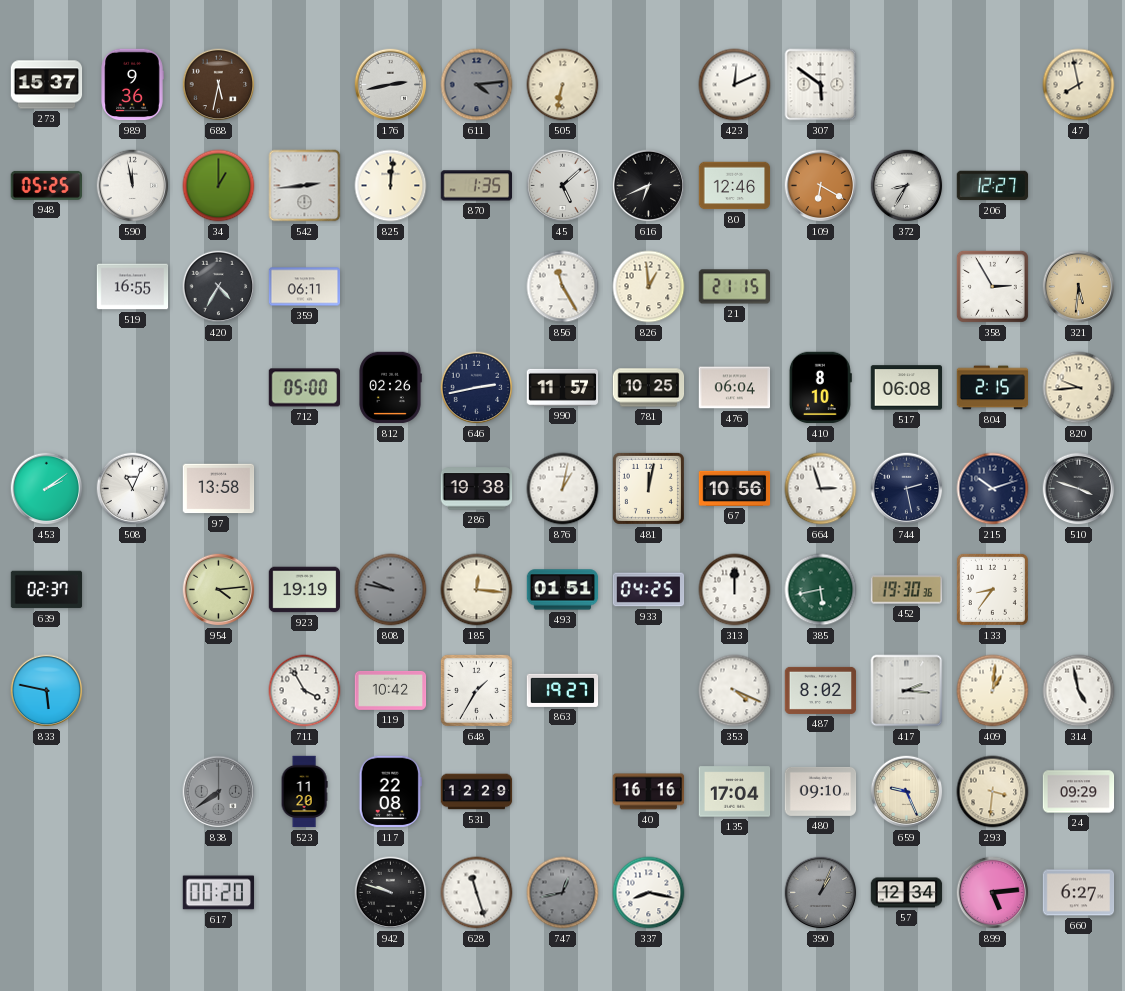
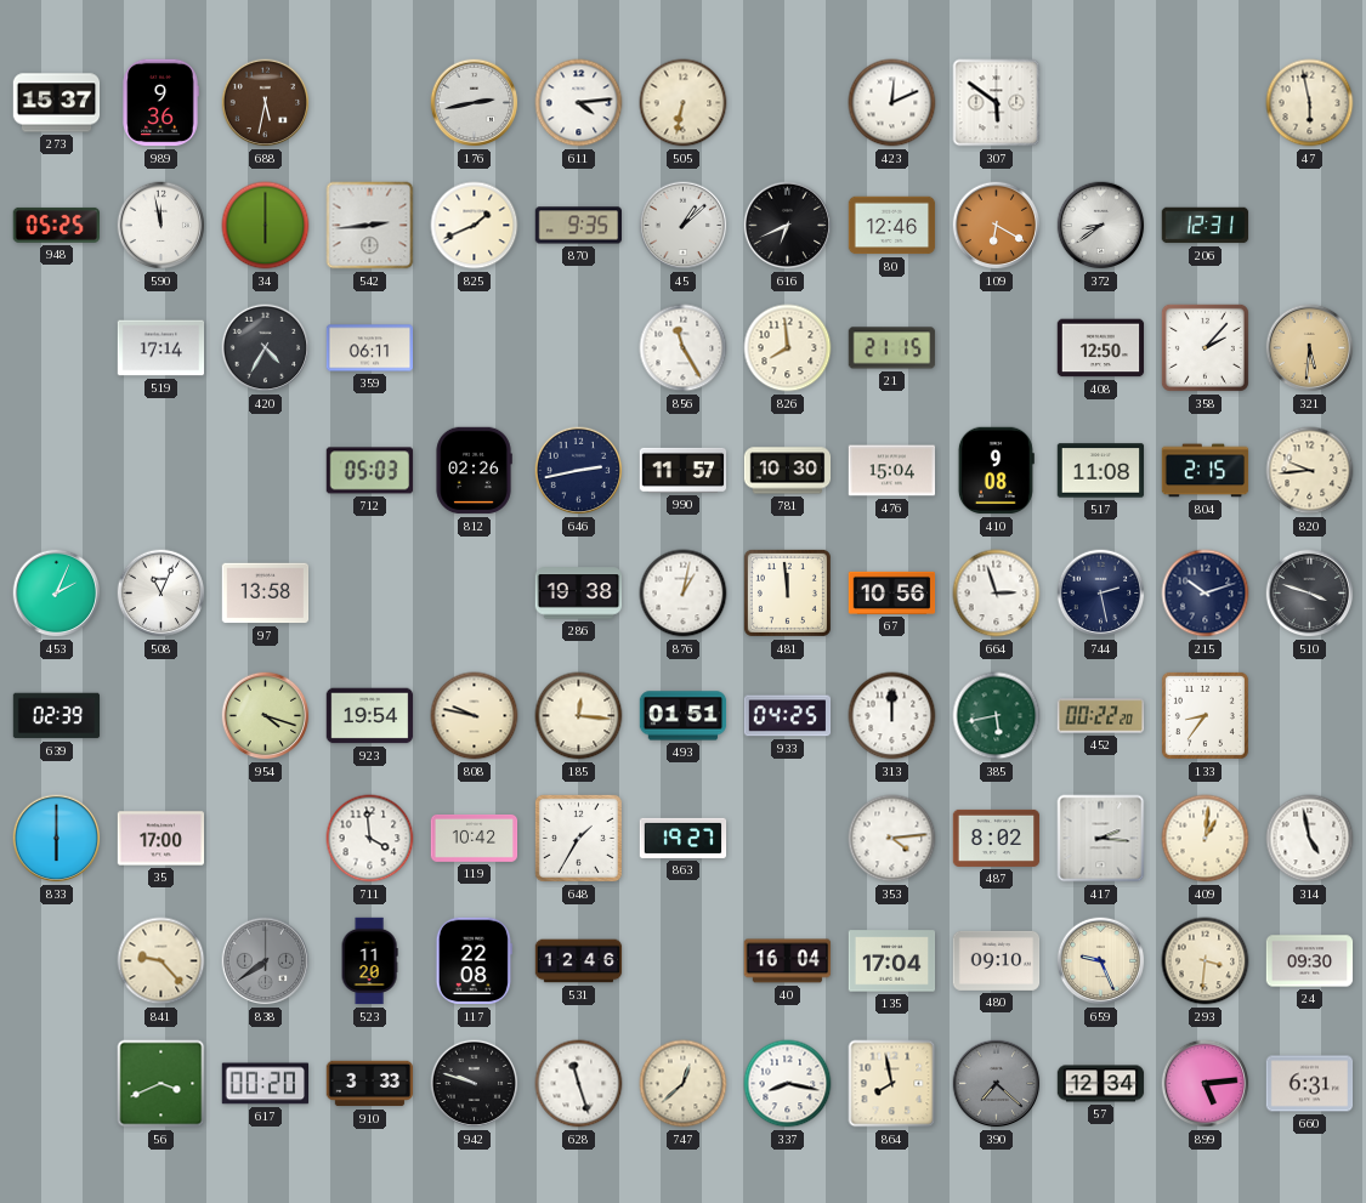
611 dial: grey -> white (579, 103)
47: 7:58 -> 5:58 (1310, 103)
34: 1:00 -> 6:00 (266, 226)
825: 12:01 -> 1:41 (475, 226)
870: 1:35 -> 9:35 (578, 226)
45: 5:08 -> 1:08 (684, 226)
372: 8:35 -> 8:39 (1101, 226)
206: 12:27 -> 12:31 (1206, 226)
519: 16:55 -> 17:14 (161, 348)
826: 12:59 -> 7:59 (788, 348)
408: none -> 12:50 (1101, 348)
358: 2:55 -> 2:07 (1205, 347)
712: 05:00 -> 05:03 (370, 471)
781: 10:25 -> 10:30 (788, 471)
476: 06:04 -> 15:04 (892, 471)
410: 8:10 -> 9:08 (996, 471)
517: 06:08 -> 11:08 (1101, 471)
453: 2:09 -> 2:04 (57, 594)
481: 12:02 -> 11:59 (787, 592)
639: 02:37 -> 02:39 (57, 716)
954: 4:14 -> 4:18 (266, 716)
923: 19:19 -> 19:54 (370, 716)
808 dial: grey -> cream (475, 716)
452: 19:30 -> 00:22 (1101, 716)
833: 5:47 -> 6:00 (57, 839)
35: none -> 17:00 (161, 839)
711: 3:55 -> 3:59 (370, 839)
353: 4:19 -> 4:14 (892, 839)
841: none -> 9:23 (161, 961)
531: 12:29 -> 12:46 (579, 961)
40: 16:16 -> 16:04 (788, 961)
24: 09:29 -> 09:30 (1310, 961)
56: none -> 3:41 (161, 1084)
910: none -> 3:33 (370, 1084)
747: 12:43 -> 12:38 (684, 1084)
747 dial: grey -> cream (684, 1084)
864: none -> 7:58 (892, 1084)
390: 1:04 -> 7:22 (997, 1084)
660: 6:27 -> 6:31 (1310, 1084)
